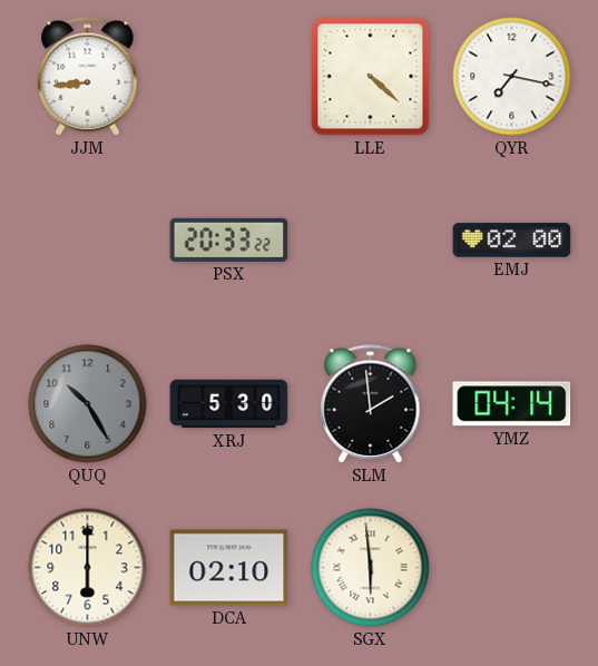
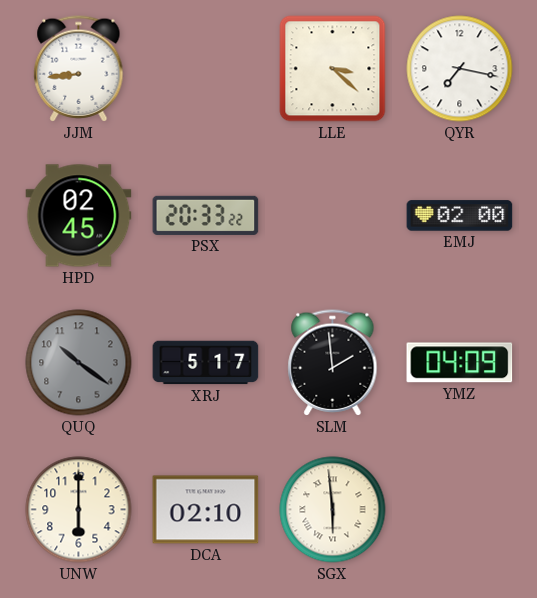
LLE: 4:22 -> 3:22 (333, 69)
HPD: none -> 02:45 (79, 216)
QUQ: 10:25 -> 10:21 (79, 363)
XRJ: 5:30 -> 5:17 (206, 363)
YMZ: 04:14 -> 04:09 (460, 363)
